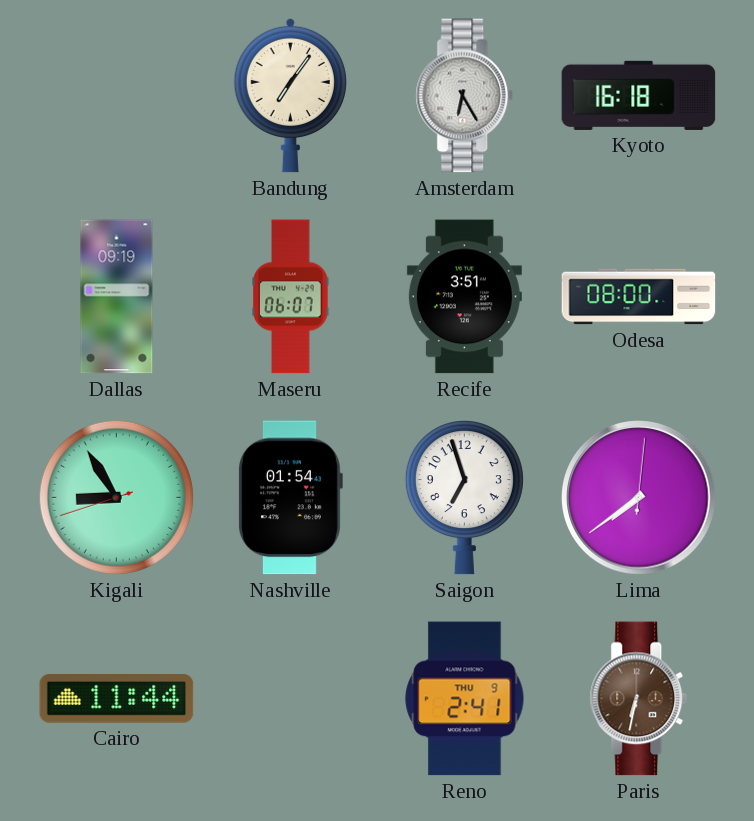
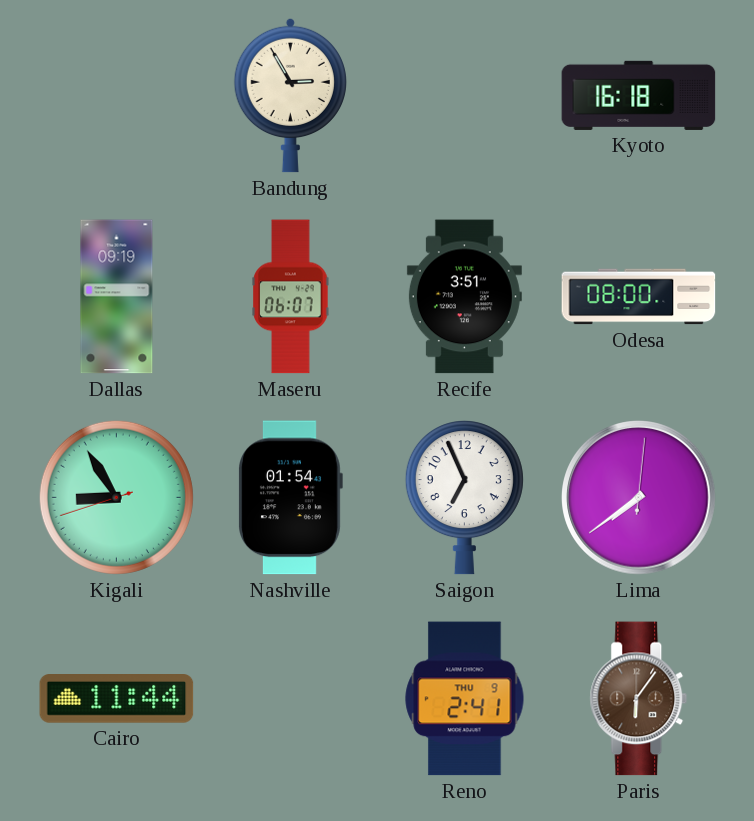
Bandung: 7:06 -> 2:55 (290, 95)
Amsterdam: 6:25 -> none (465, 96)
Saigon: 6:57 -> 6:56 (464, 498)
Paris: 6:32 -> 6:06 (639, 699)
